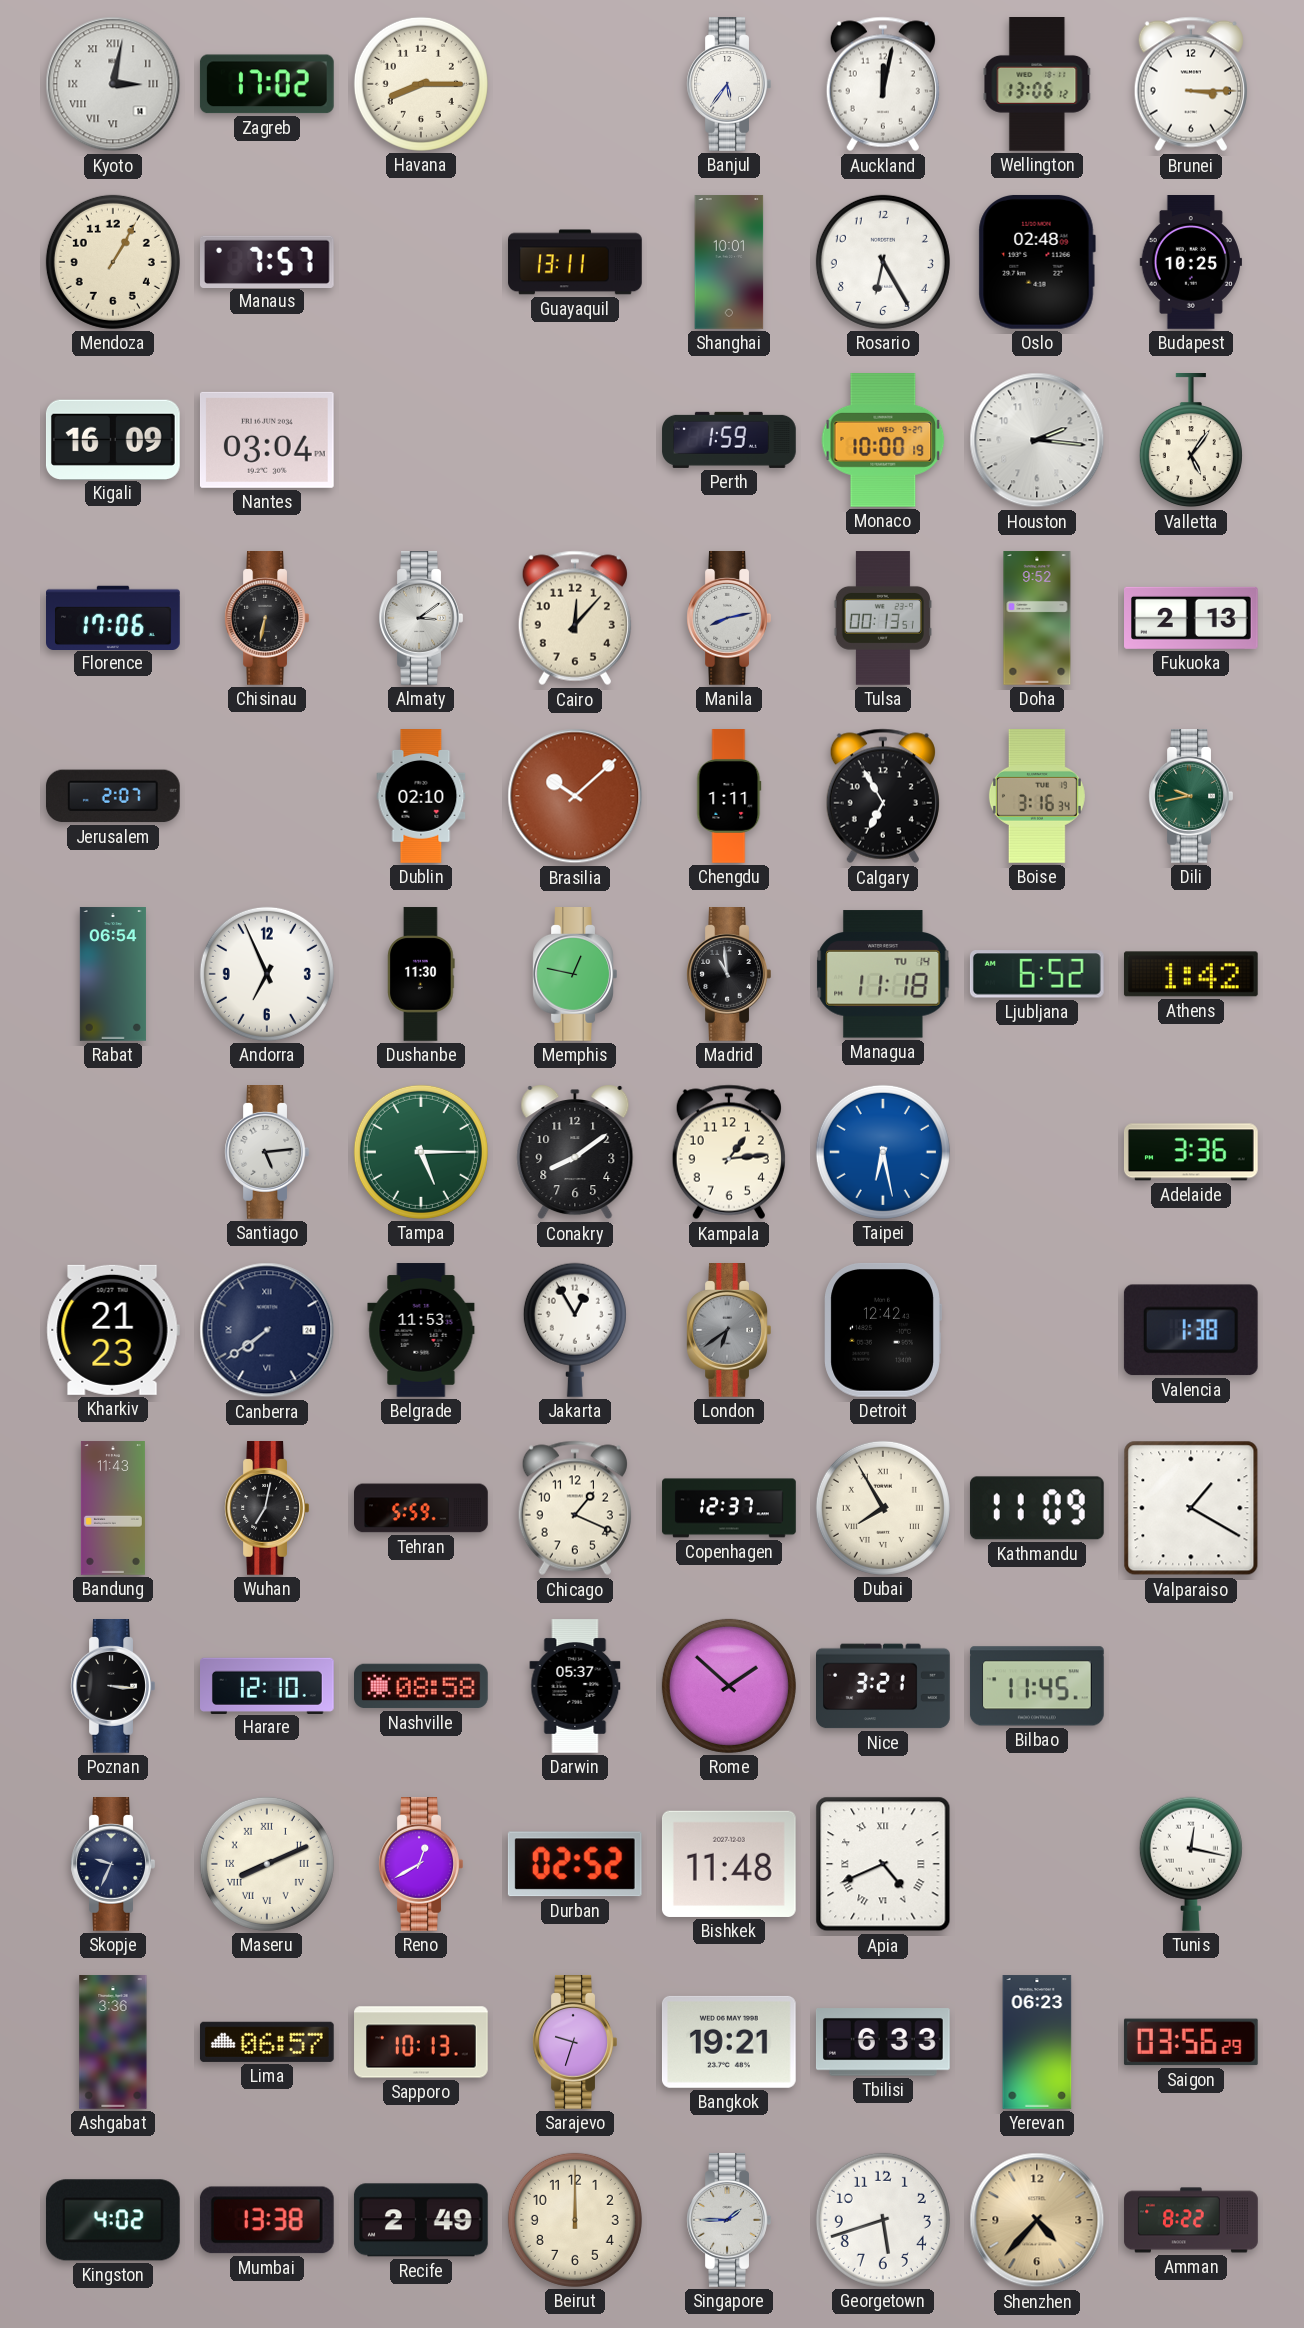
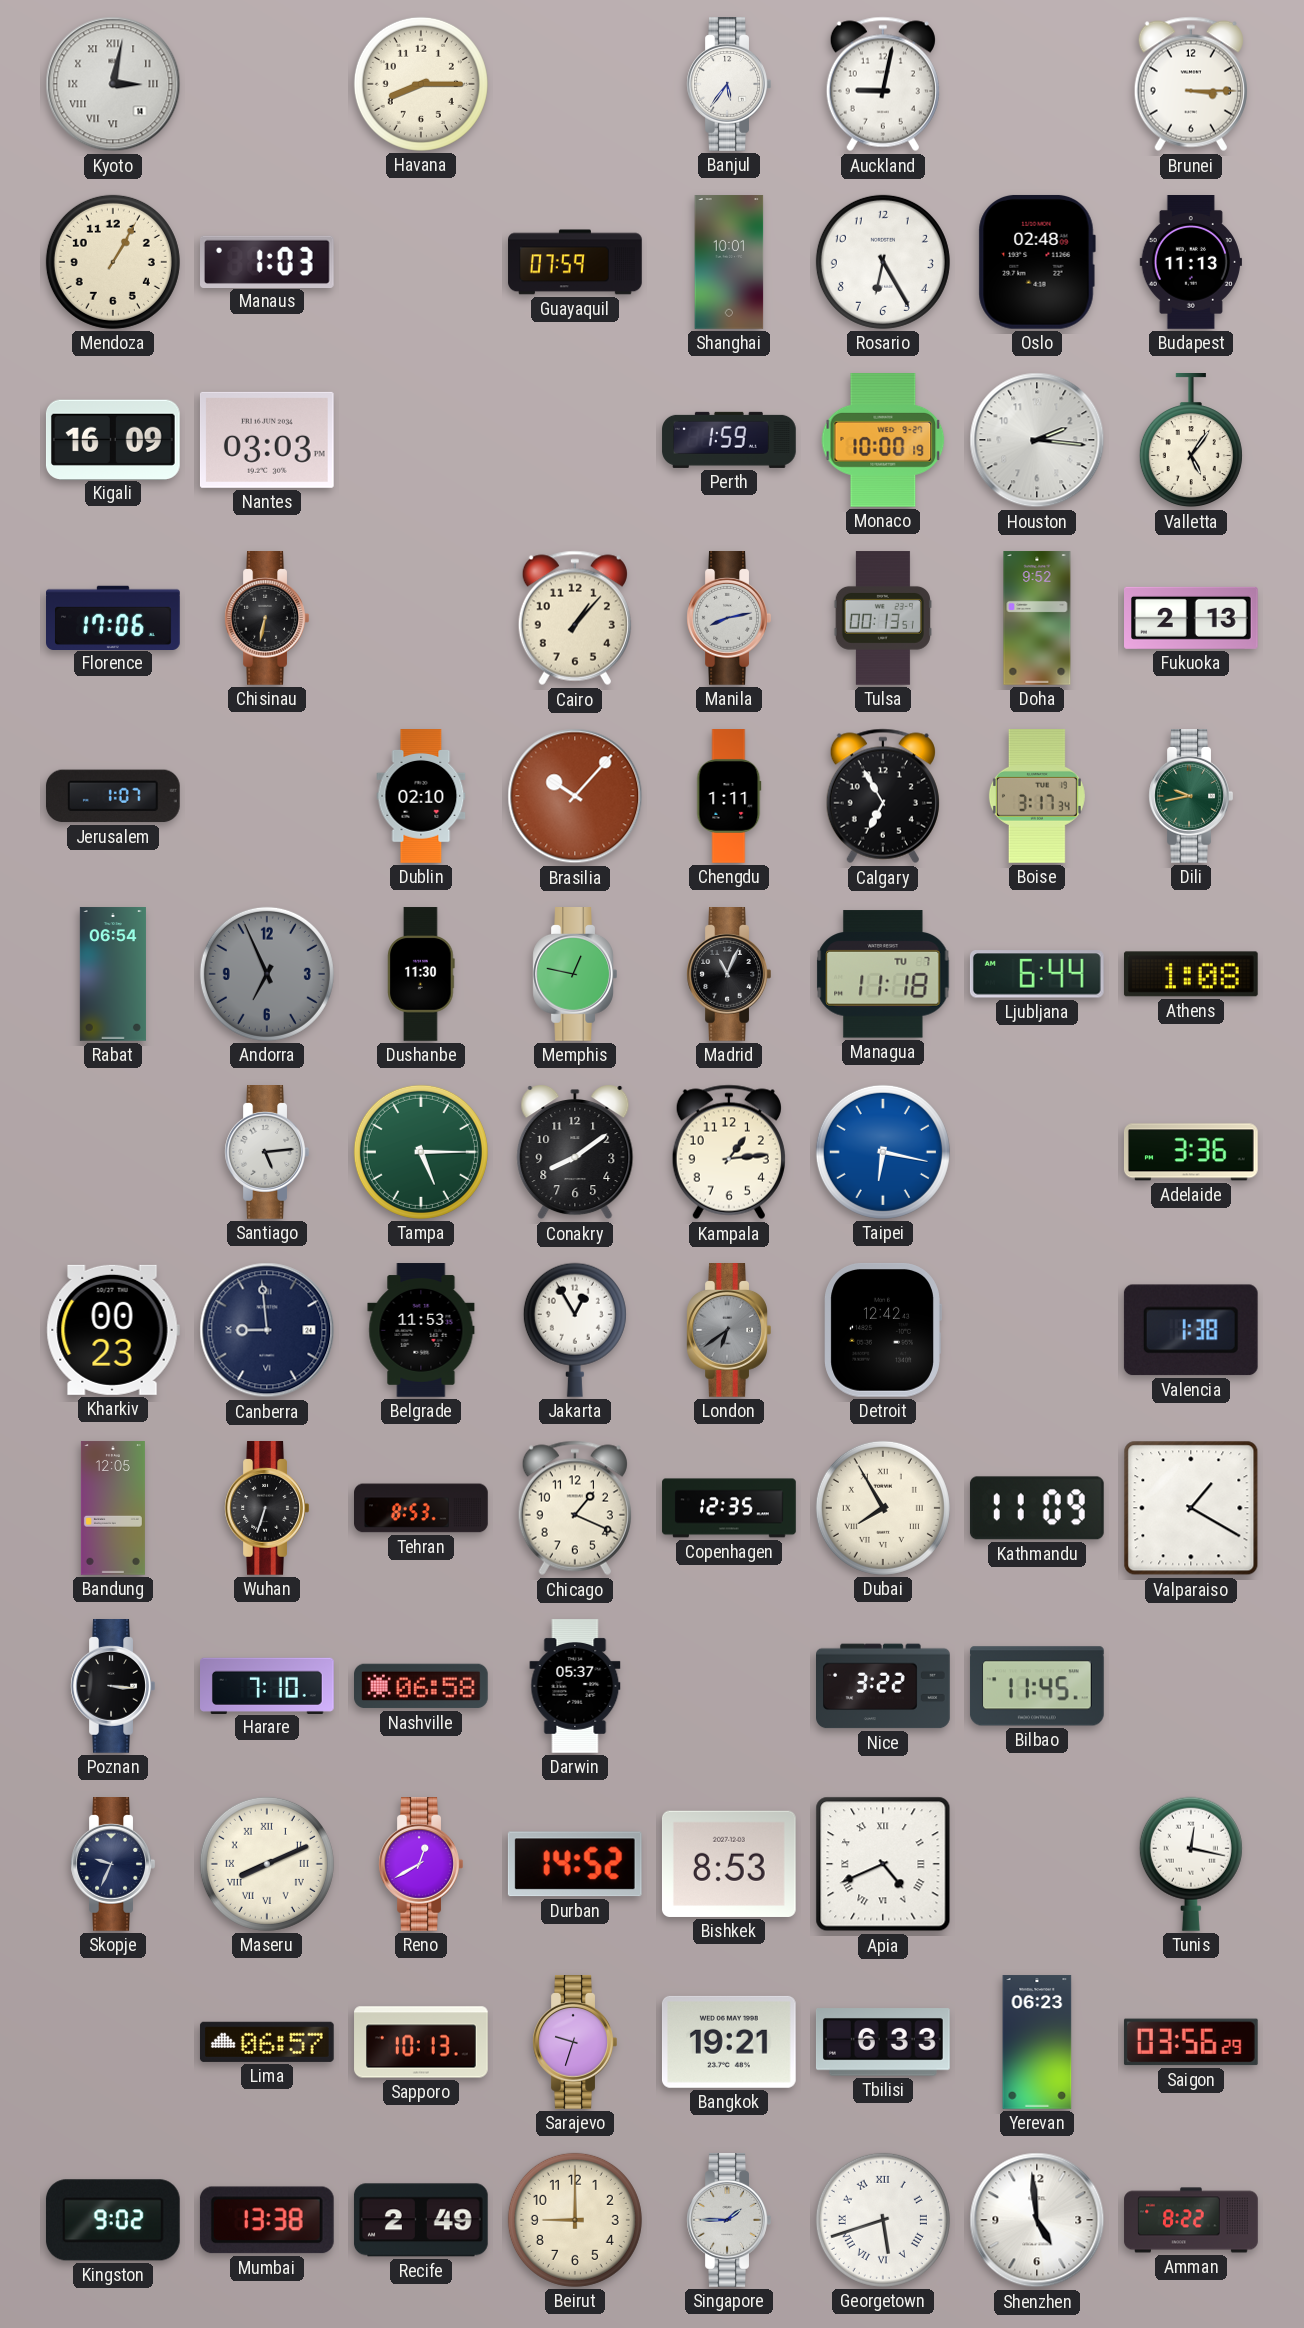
Zagreb: 17:02 -> none (267, 84)
Auckland: 12:02 -> 9:02 (883, 84)
Wellington: 13:06 -> none (1037, 85)
Manaus: 7:57 -> 1:03 (268, 261)
Guayaquil: 13:11 -> 07:59 (575, 262)
Budapest: 10:25 -> 11:13 (1190, 263)
Nantes: 03:04 -> 03:03 (267, 440)
Almaty: 3:09 -> none (421, 619)
Cairo: 12:07 -> 1:07 (575, 618)
Jerusalem: 2:07 -> 1:07 (113, 796)
Brasilia: 10:08 -> 10:07 (575, 796)
Boise: 3:16 -> 3:17 (1037, 797)
Andorra dial: white -> grey (267, 974)
Madrid: 10:59 -> 11:04 (729, 975)
Managua date: TU 14 -> TU 7 (883, 974)
Ljubljana: 6:52 -> 6:44 (1037, 974)
Athens: 1:42 -> 1:08 (1191, 974)
Taipei: 6:28 -> 6:17 (883, 1152)
Kharkiv: 21:23 -> 00:23 (113, 1330)
Canberra: 7:39 -> 8:59 (267, 1330)
Bandung: 11:43 -> 12:05 (113, 1508)
Wuhan: 7:02 -> 6:33 (267, 1509)
Tehran: 5:59 -> 8:53 (422, 1508)
Copenhagen: 12:37 -> 12:35 (729, 1508)
Harare: 12:10 -> 7:10 (268, 1685)
Nashville: 08:58 -> 06:58 (422, 1686)
Rome: 1:52 -> none (729, 1686)
Nice: 3:21 -> 3:22 (884, 1686)
Durban: 02:52 -> 14:52 (575, 1864)
Bishkek: 11:48 -> 8:53 (729, 1864)
Ashgabat: 3:36 -> none (113, 2042)
Kingston: 4:02 -> 9:02 (113, 2220)
Beirut: 12:00 -> 9:00 (575, 2220)
Georgetown numerals: Arabic -> Roman (883, 2220)
Shenzhen: 4:37 -> 4:59 (1037, 2220)
Shenzhen dial: champagne -> white (1037, 2220)
